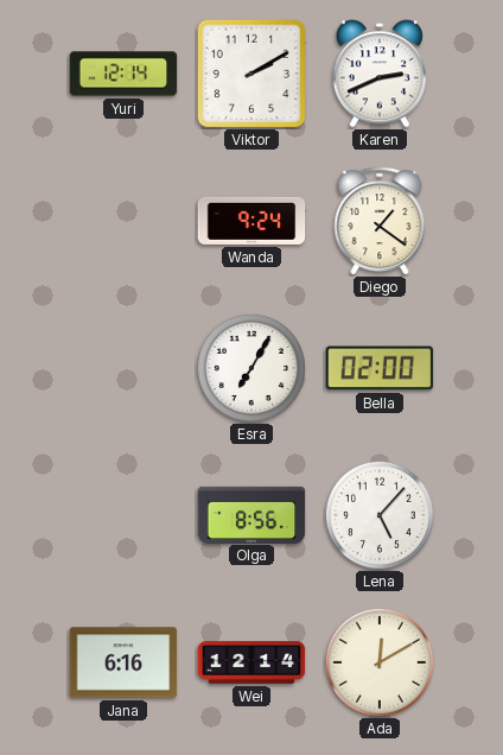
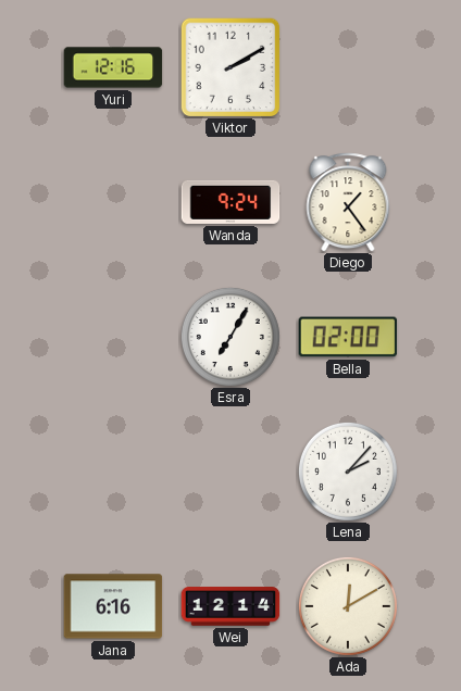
Yuri: 12:14 -> 12:16 (113, 67)
Karen: 2:41 -> none (380, 74)
Diego: 1:21 -> 1:24 (348, 202)
Olga: 8:56 -> none (251, 514)
Lena: 5:07 -> 2:07 (348, 472)
